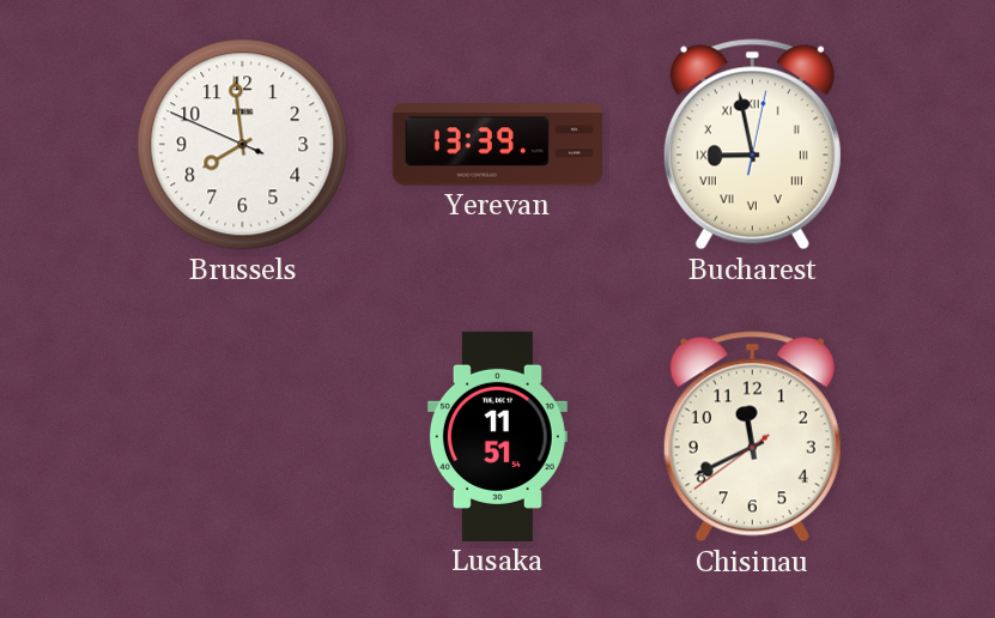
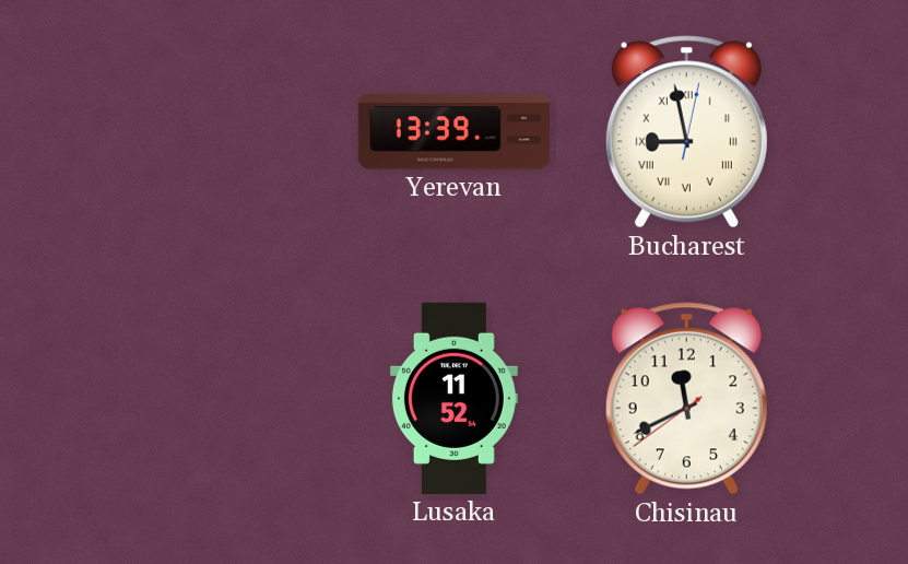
Brussels: 7:58 -> none (243, 145)
Lusaka: 11:51 -> 11:52 (453, 398)
